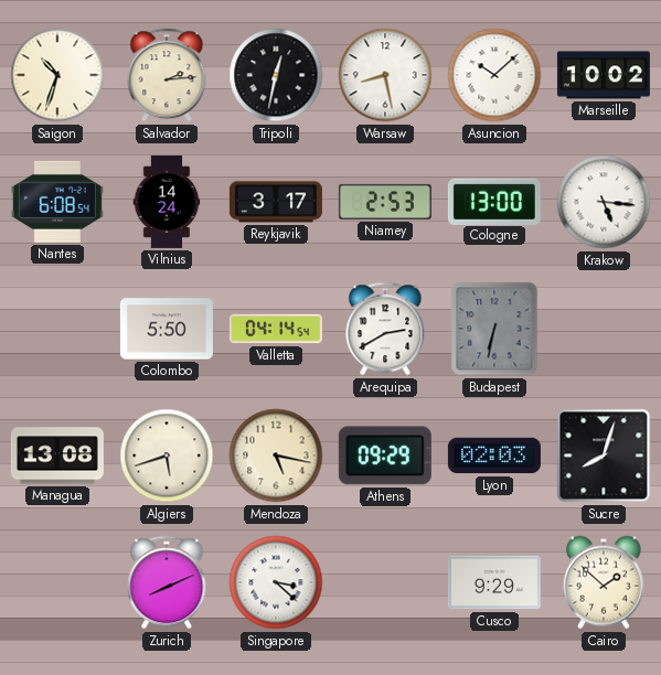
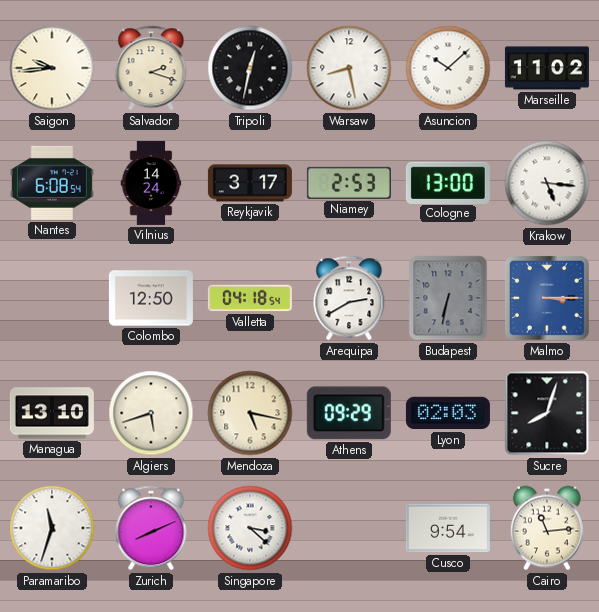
Saigon: 10:33 -> 9:44 (52, 68)
Salvador: 2:14 -> 2:18 (151, 68)
Marseille: 10:02 -> 11:02 (547, 68)
Colombo: 5:50 -> 12:50 (151, 298)
Valletta: 04:14 -> 04:18 (250, 298)
Malmo: none -> 3:15 (548, 299)
Managua: 13:08 -> 13:10 (52, 413)
Paramaribo: none -> 11:33 (52, 528)
Cusco: 9:29 -> 9:54 (448, 528)
Cairo: 1:52 -> 11:14 (547, 528)
